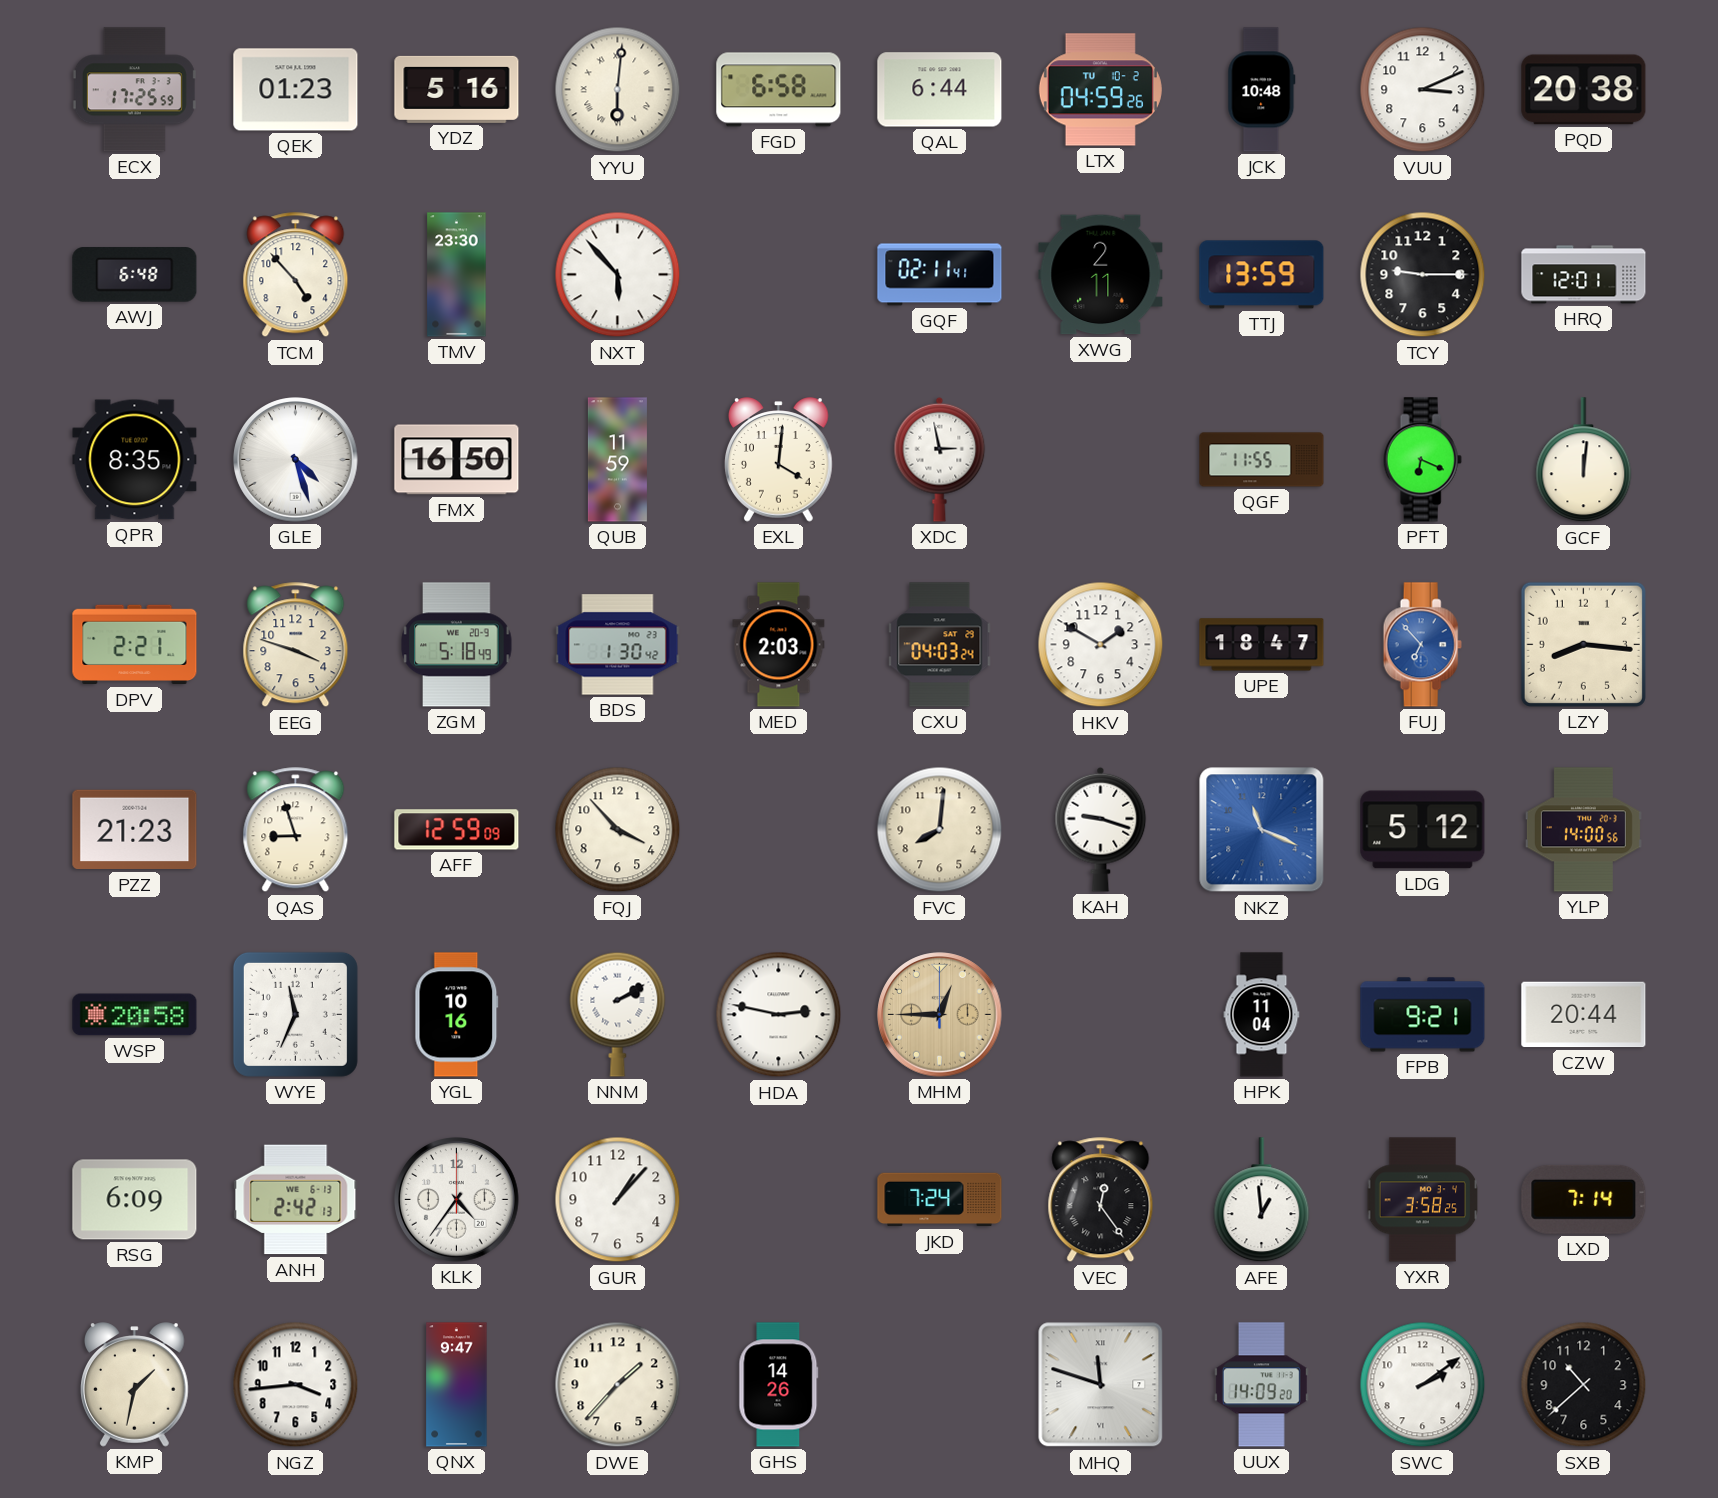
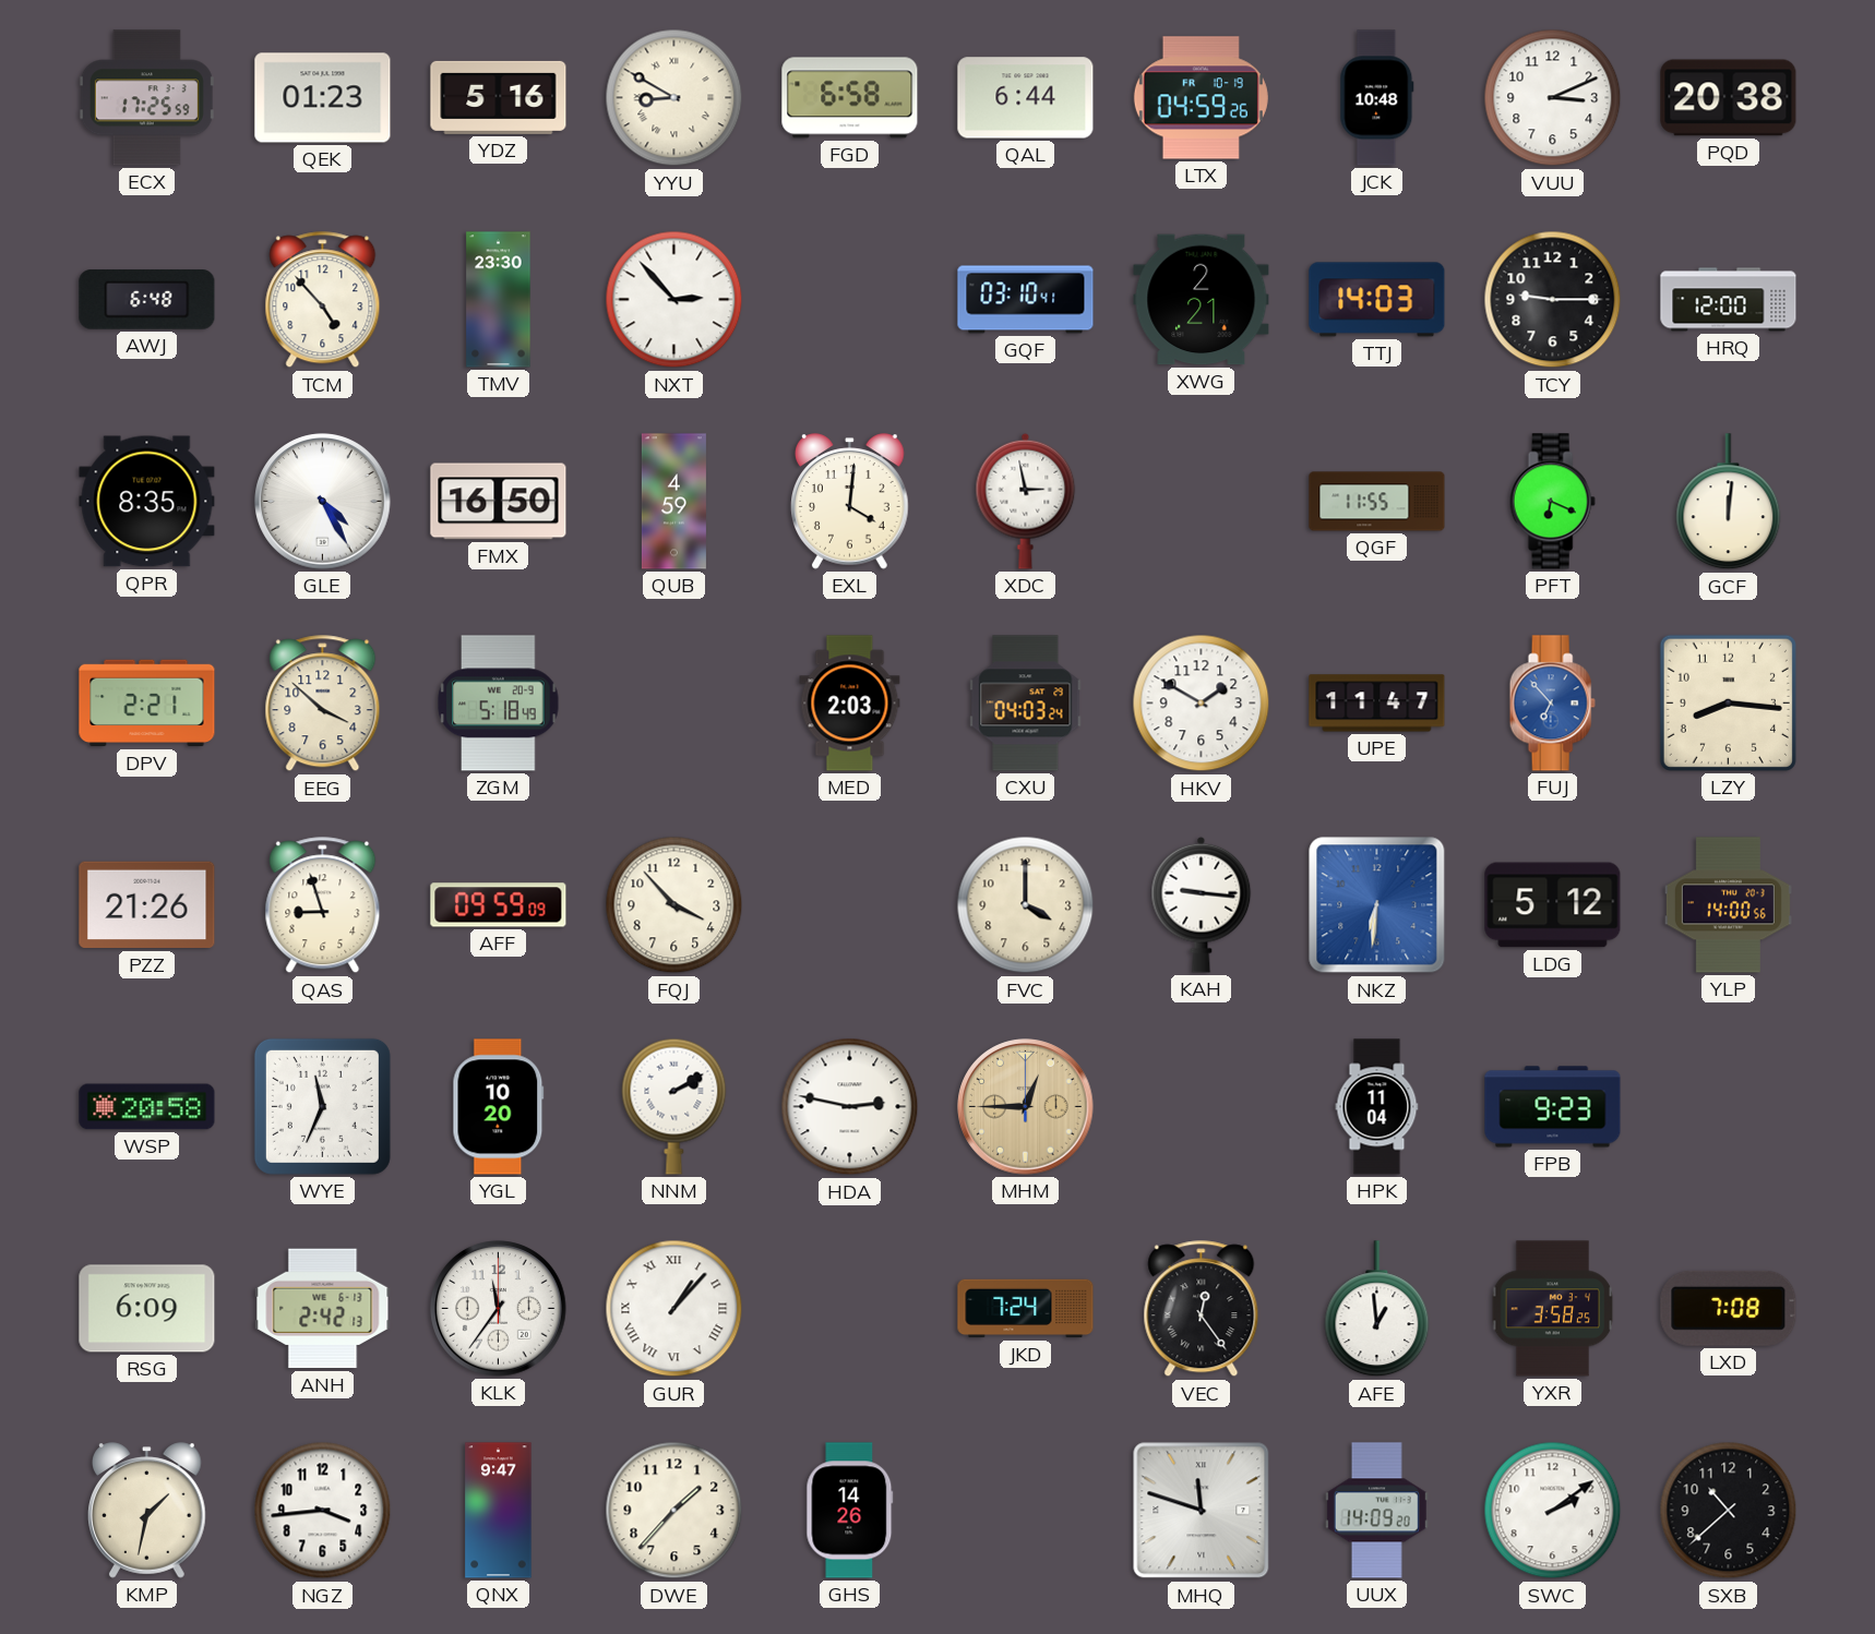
YYU: 6:01 -> 8:50 (674, 98)
LTX date: TU 10-2 -> FR 10-19 (1201, 98)
NXT: 5:53 -> 2:53 (674, 300)
GQF: 02:11 -> 03:10 (1026, 300)
XWG: 2:11 -> 2:21 (1202, 300)
TTJ: 13:59 -> 14:03 (1377, 300)
HRQ: 12:01 -> 12:00 (1729, 300)
GLE: 4:27 -> 4:25 (323, 502)
QUB: 11:59 -> 4:59 (673, 502)
EEG: 3:48 -> 3:52 (323, 704)
BDS: 1:30 -> none (618, 645)
UPE: 18:47 -> 11:47 (1377, 704)
PZZ: 21:23 -> 21:26 (147, 905)
AFF: 12:59 -> 09:59 (499, 905)
FVC: 8:01 -> 4:00 (1026, 905)
KAH: 9:18 -> 9:16 (1202, 904)
NKZ: 11:19 -> 6:31 (1377, 905)
YGL: 10:16 -> 10:20 (499, 1107)
FPB: 9:21 -> 9:23 (1553, 1107)
CZW: 20:44 -> none (1584, 1015)
KLK: 4:36 -> 11:36 (499, 1309)
GUR numerals: Arabic -> Roman (674, 1309)
LXD: 7:14 -> 7:08 (1729, 1308)
